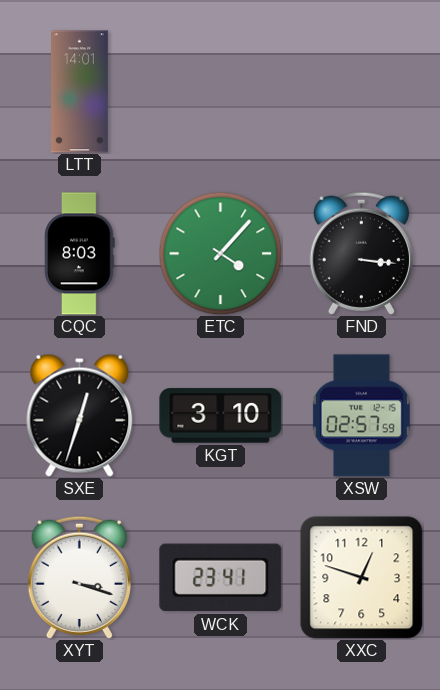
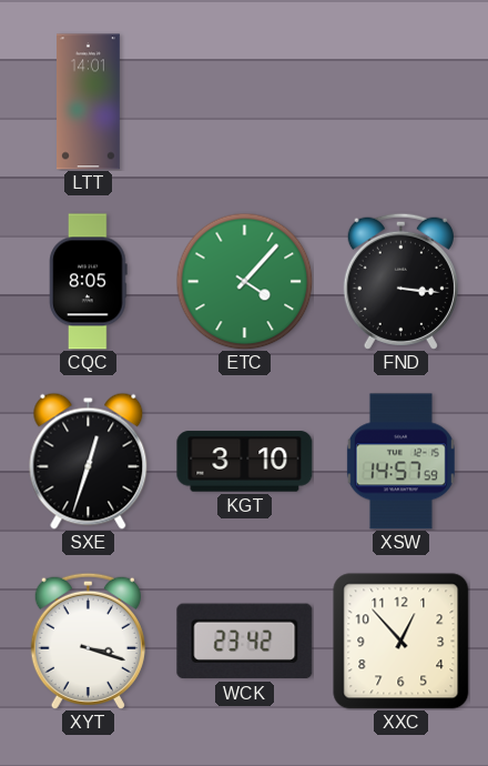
CQC: 8:03 -> 8:05 (89, 282)
XSW: 02:57 -> 14:57 (400, 462)
WCK: 23:41 -> 23:42 (245, 642)
XXC: 12:48 -> 12:53 (401, 642)
